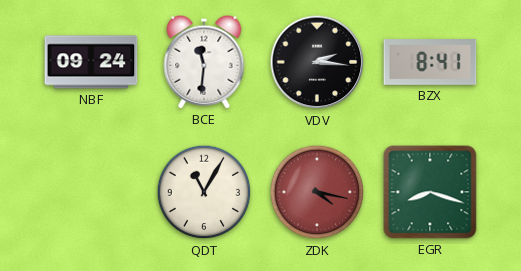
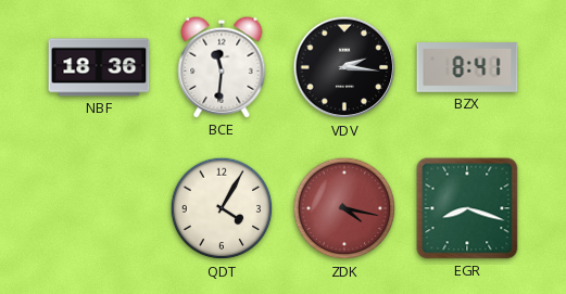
NBF: 09:24 -> 18:36 (99, 67)
QDT: 11:05 -> 4:05 (222, 208)
